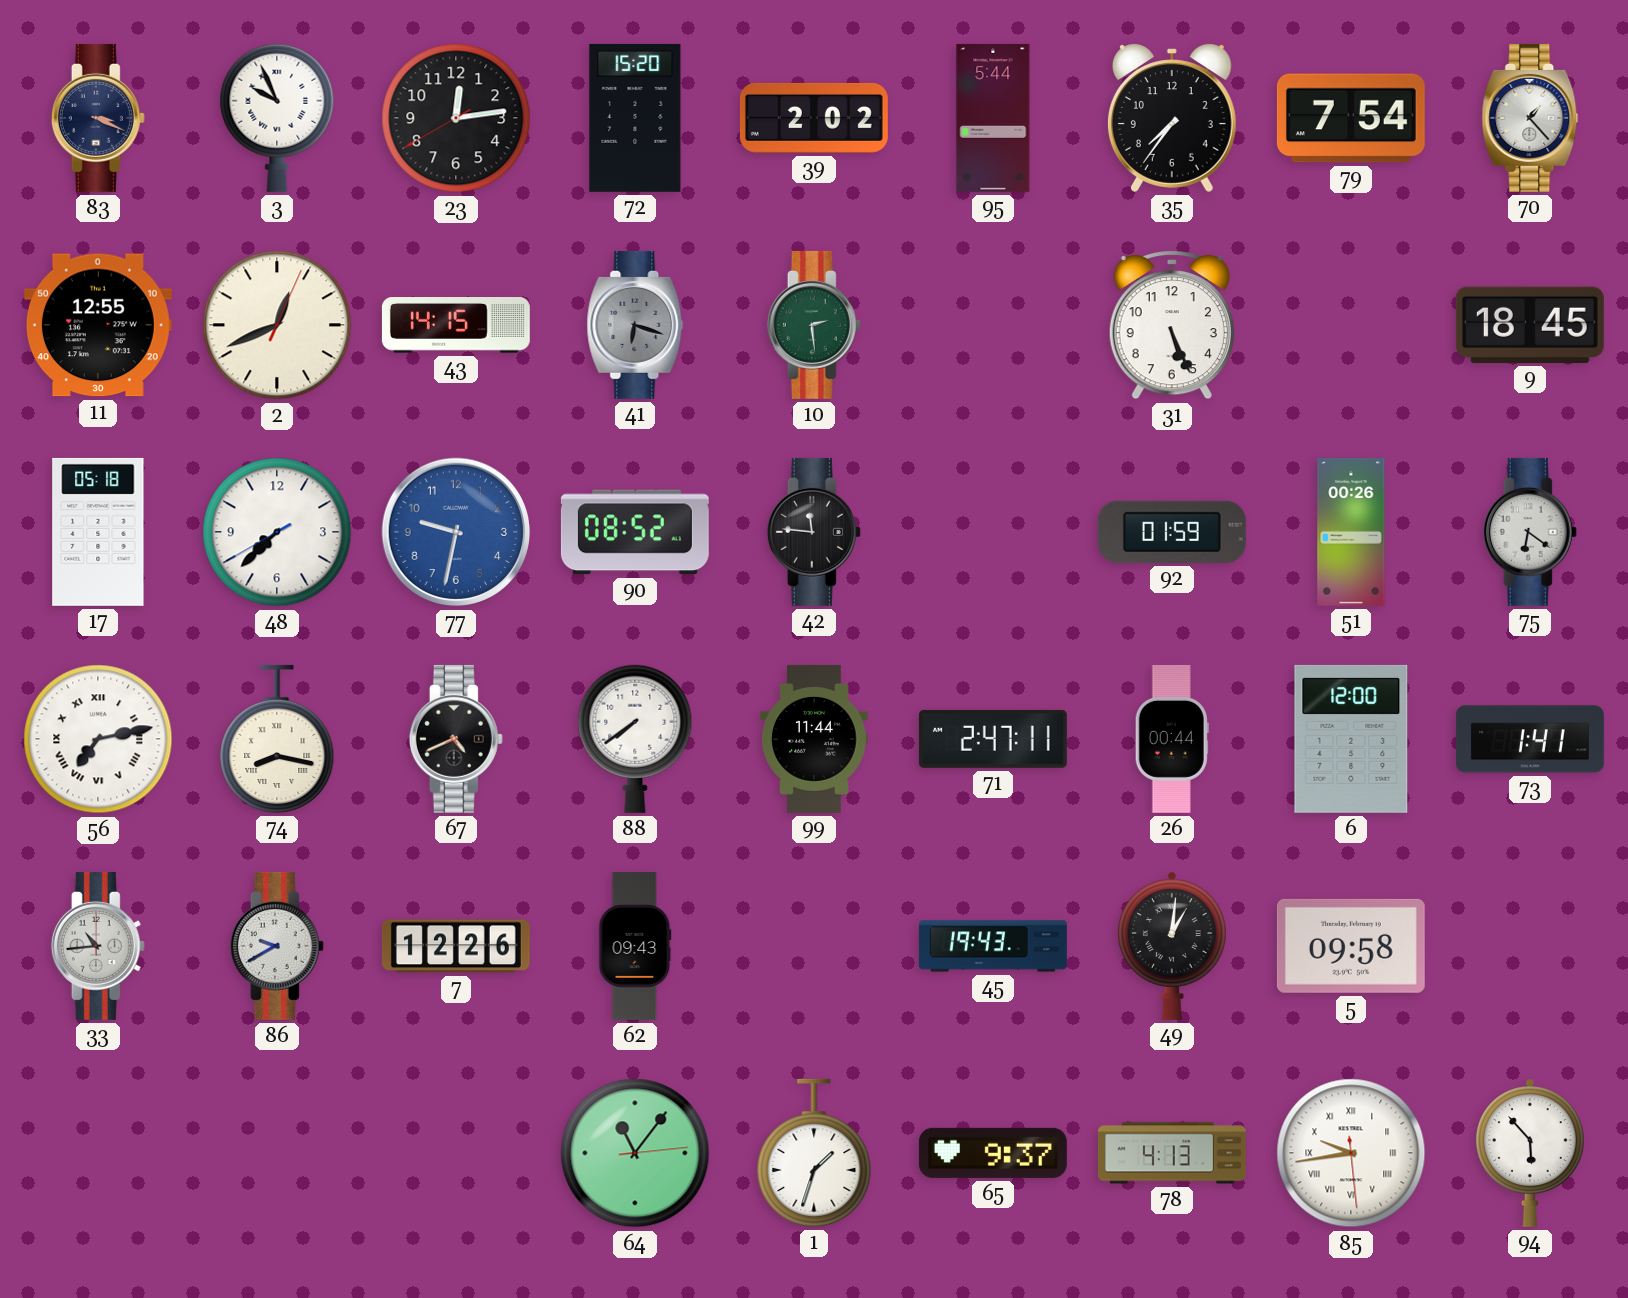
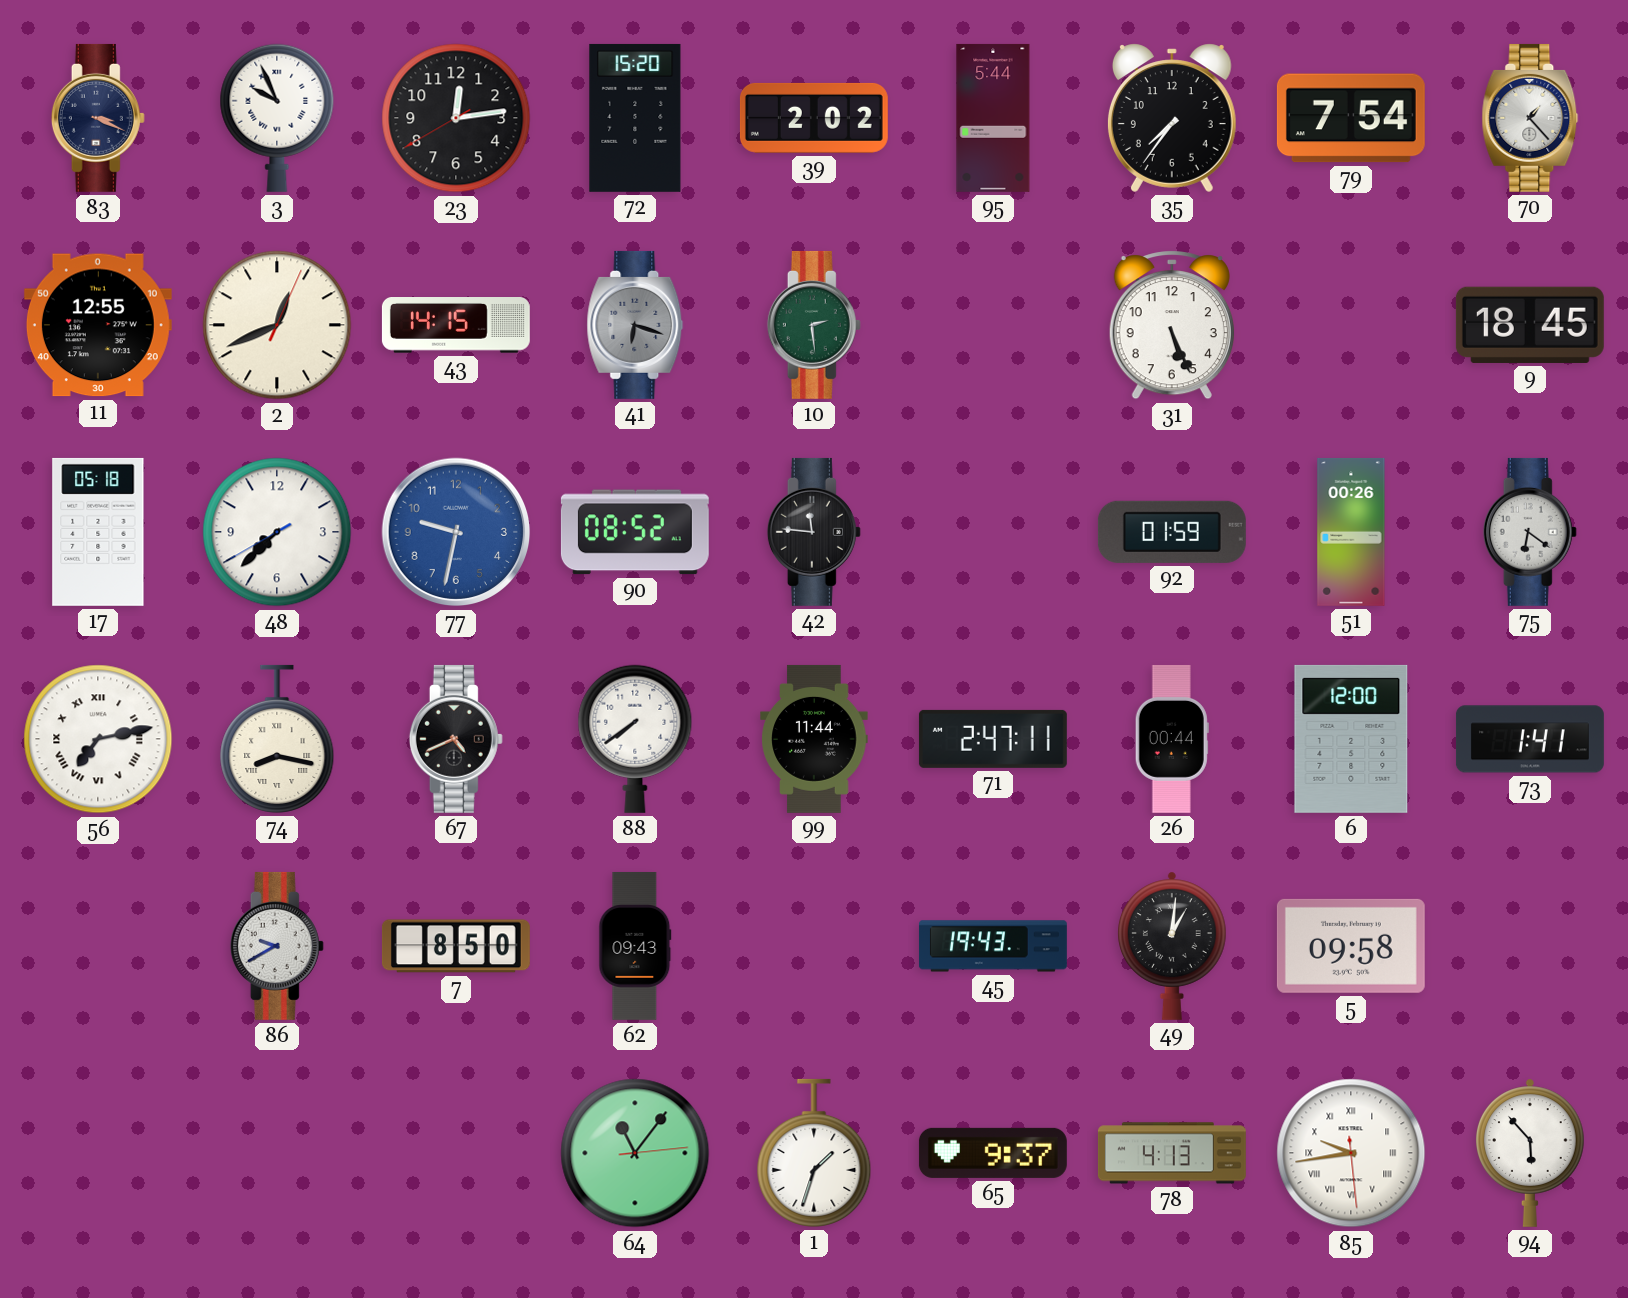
33: 10:44 -> none (98, 946)
7: 12:26 -> 8:50 (456, 946)
